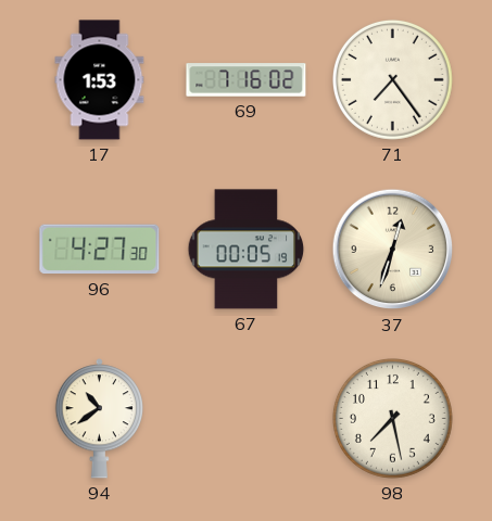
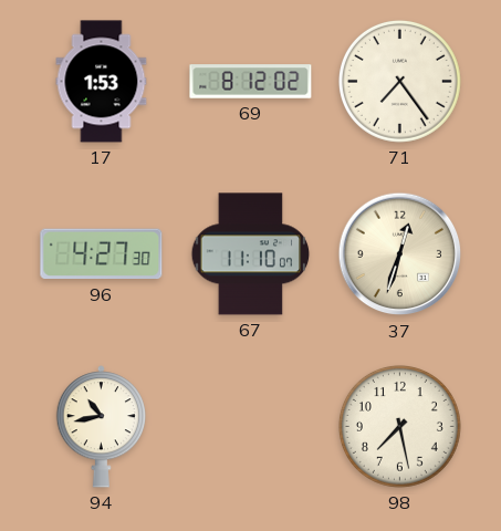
69: 7:16 -> 8:12 (251, 82)
67: 00:05 -> 11:10 (251, 254)
94: 10:39 -> 10:43 (101, 427)
